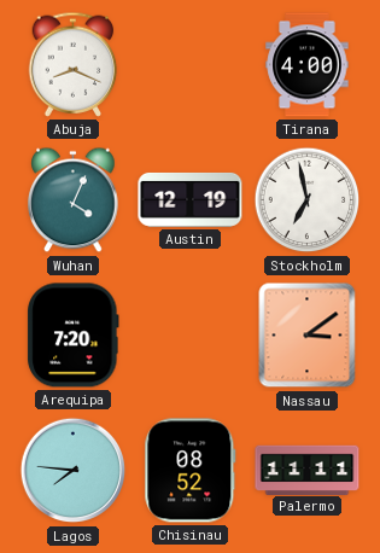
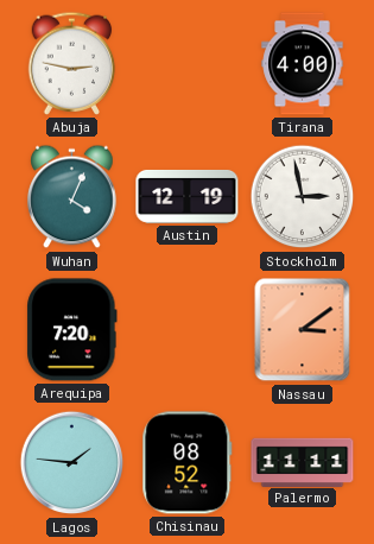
Abuja: 8:19 -> 2:47 (72, 63)
Stockholm: 6:58 -> 2:58 (303, 197)
Lagos: 7:46 -> 1:46 (72, 463)
